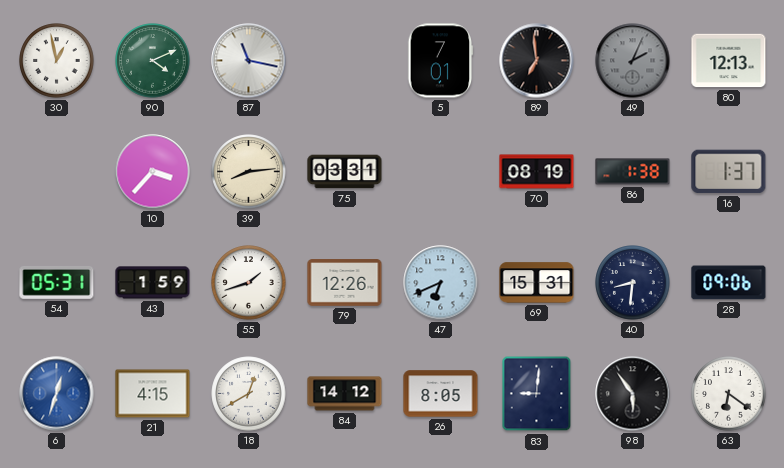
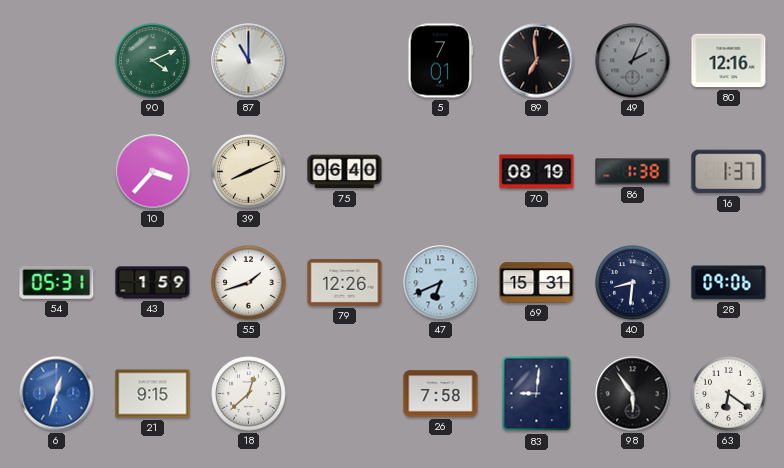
30: 12:58 -> none (57, 61)
87: 11:17 -> 11:00 (249, 61)
80: 12:13 -> 12:16 (729, 61)
39: 8:14 -> 8:11 (249, 172)
75: 03:31 -> 06:40 (345, 172)
21: 4:15 -> 9:15 (153, 394)
18: 12:40 -> 12:38 (249, 394)
84: 14:12 -> none (345, 394)
26: 8:05 -> 7:58 (441, 394)
